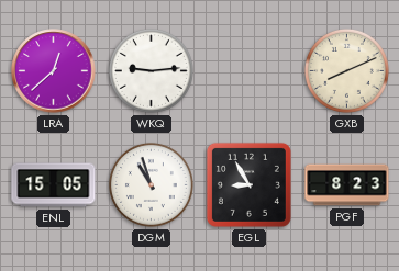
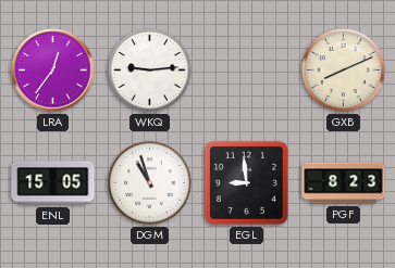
LRA: 12:38 -> 12:36 (53, 71)
EGL: 8:55 -> 8:59 (246, 182)
